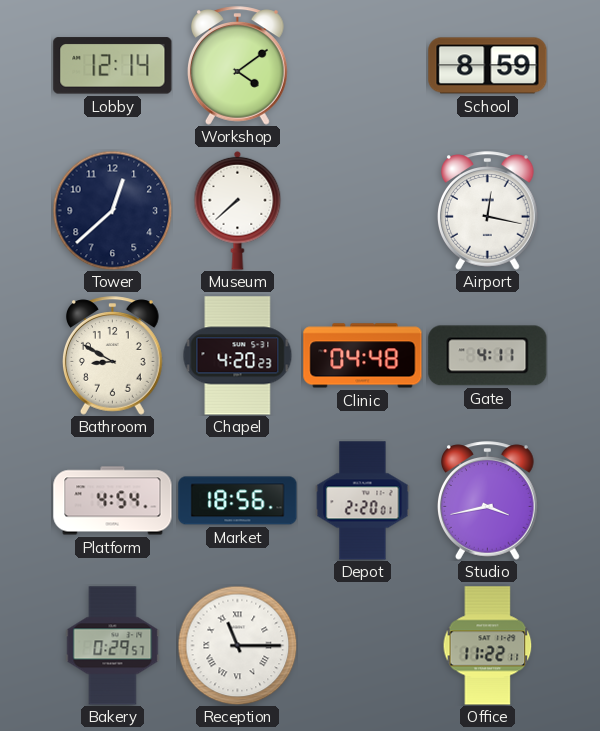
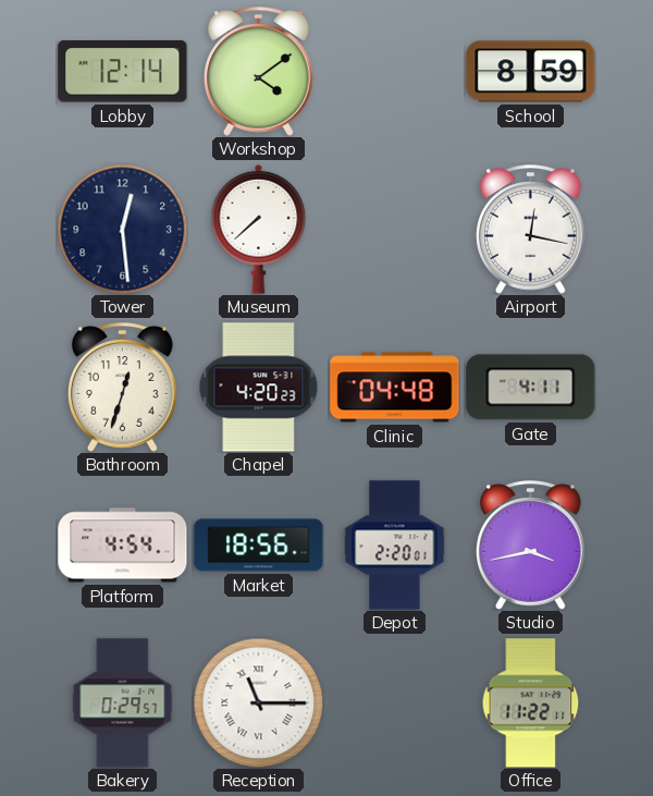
Tower: 12:38 -> 12:29 (122, 229)
Bathroom: 8:50 -> 12:33 (123, 388)
